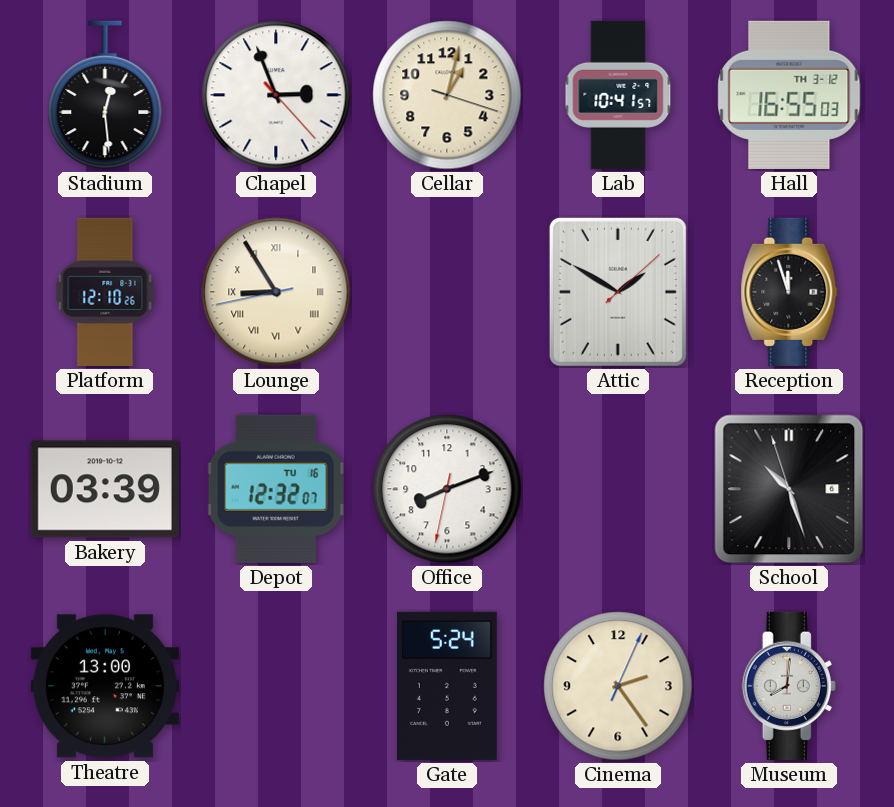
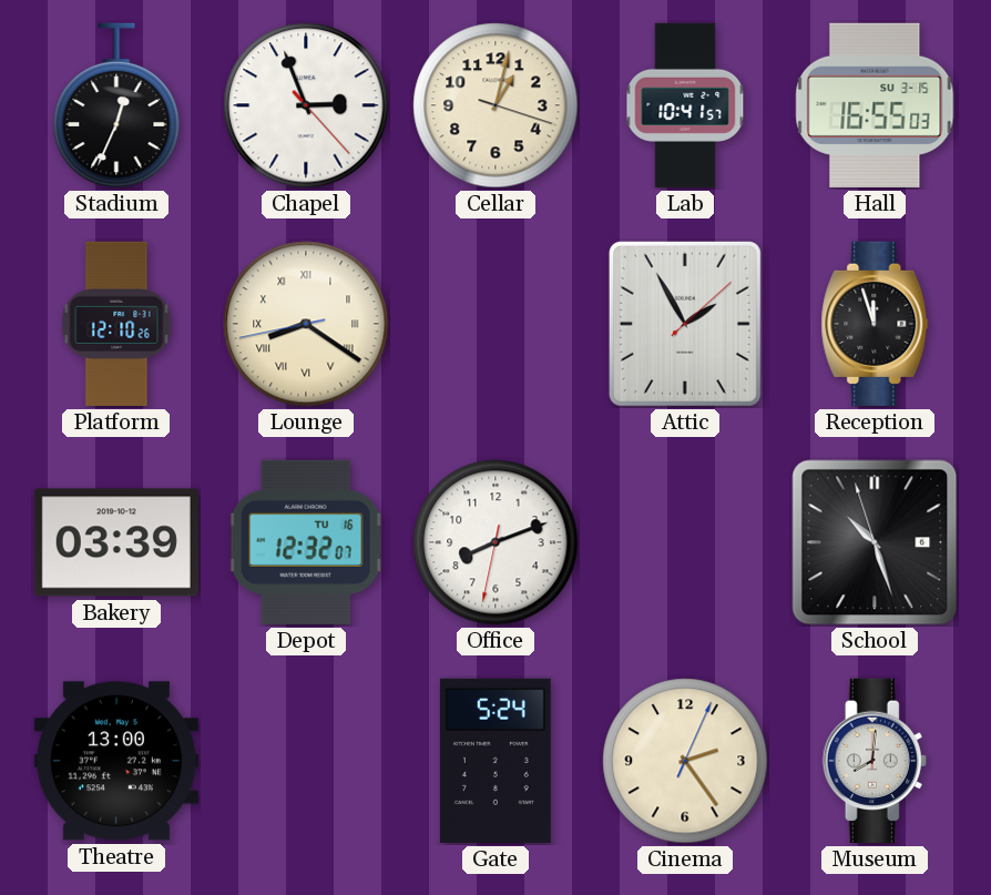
Stadium: 12:29 -> 12:34 (116, 105)
Hall date: TH 3-12 -> SU 3-15 (875, 105)
Lounge: 8:54 -> 8:20 (306, 324)
Attic: 1:50 -> 1:55 (685, 324)
